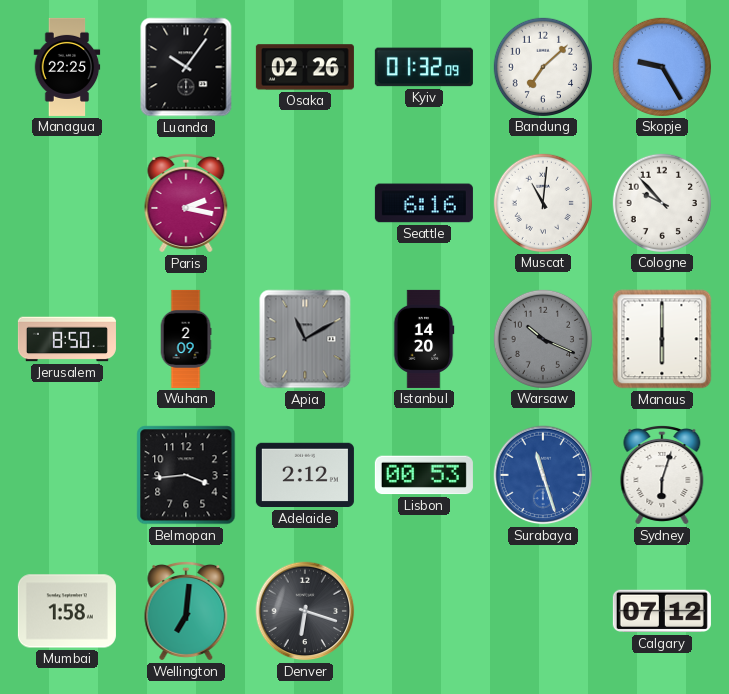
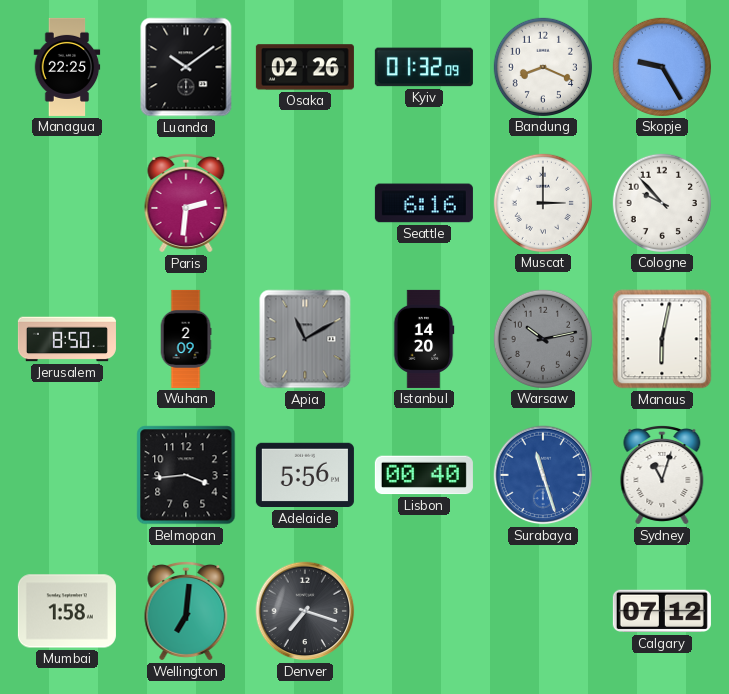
Luanda: 10:06 -> 10:09 (186, 67)
Bandung: 7:08 -> 8:19 (543, 67)
Paris: 2:17 -> 2:31 (186, 203)
Muscat: 11:01 -> 3:00 (543, 203)
Warsaw: 10:19 -> 10:13 (543, 339)
Manaus: 6:00 -> 6:02 (662, 339)
Adelaide: 2:12 -> 5:56 (305, 475)
Lisbon: 00:53 -> 00:40 (424, 475)
Sydney: 6:03 -> 11:03 (662, 475)
Denver: 6:18 -> 7:18 (305, 611)
